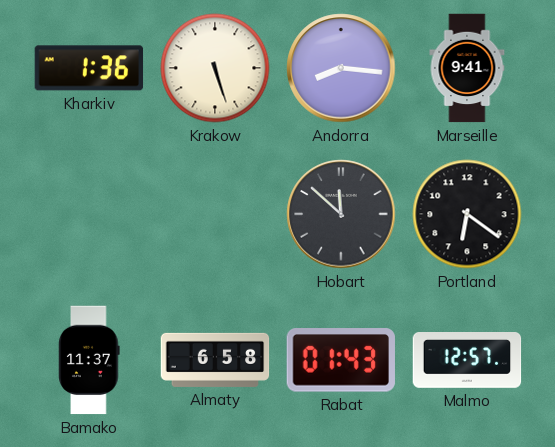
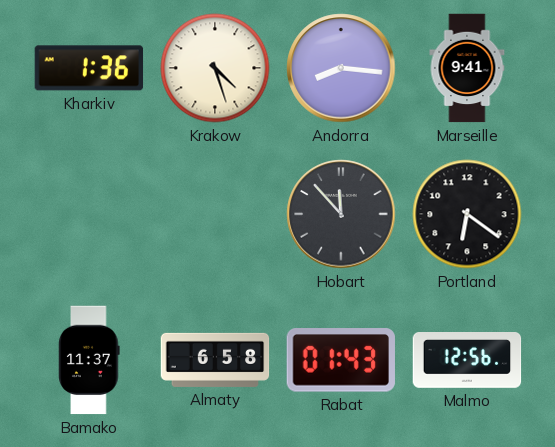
Krakow: 5:27 -> 4:27 (215, 68)
Hobart: 11:52 -> 11:53 (341, 214)
Malmo: 12:57 -> 12:56 (467, 361)
